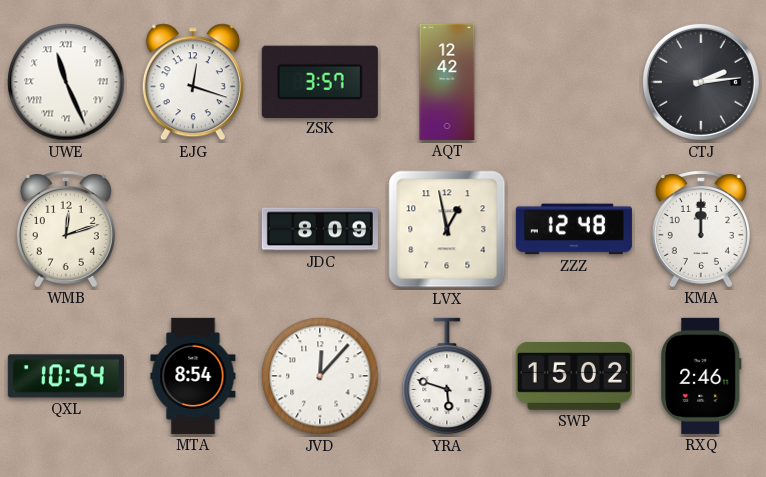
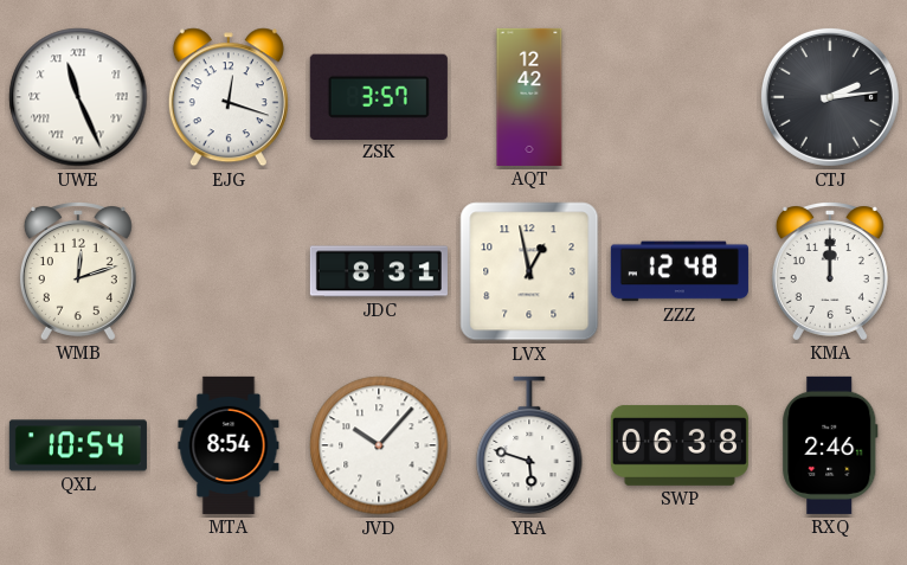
JDC: 8:09 -> 8:31 (379, 271)
JVD: 12:07 -> 10:07 (379, 445)
SWP: 15:02 -> 06:38 (680, 445)
